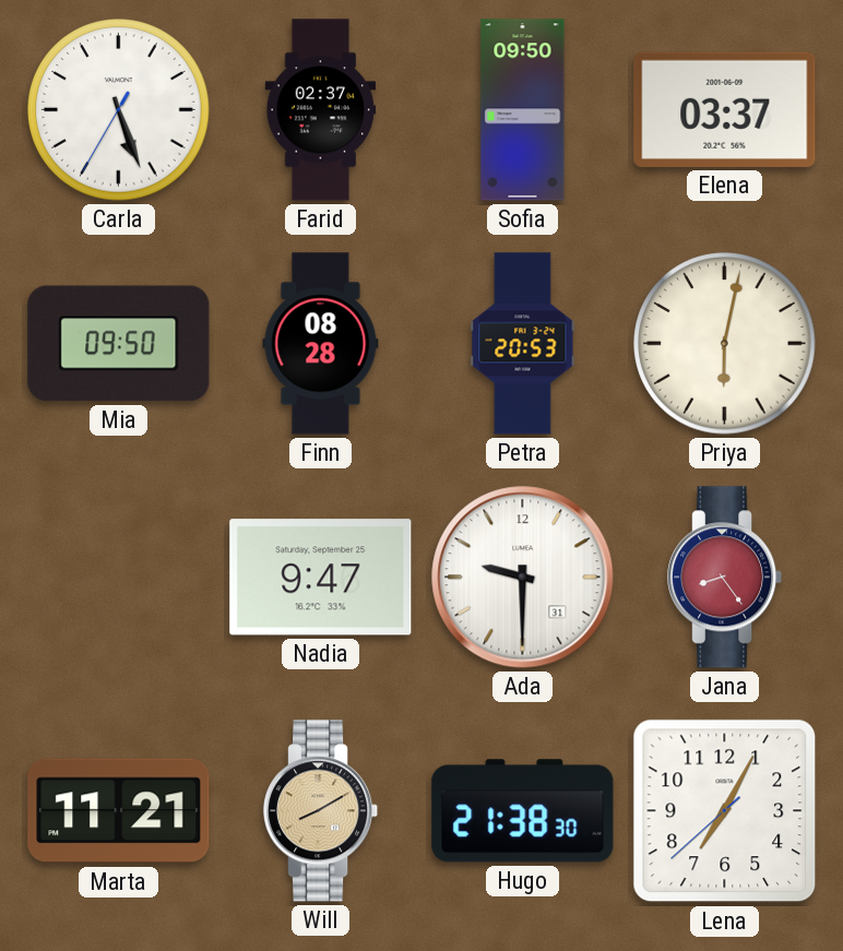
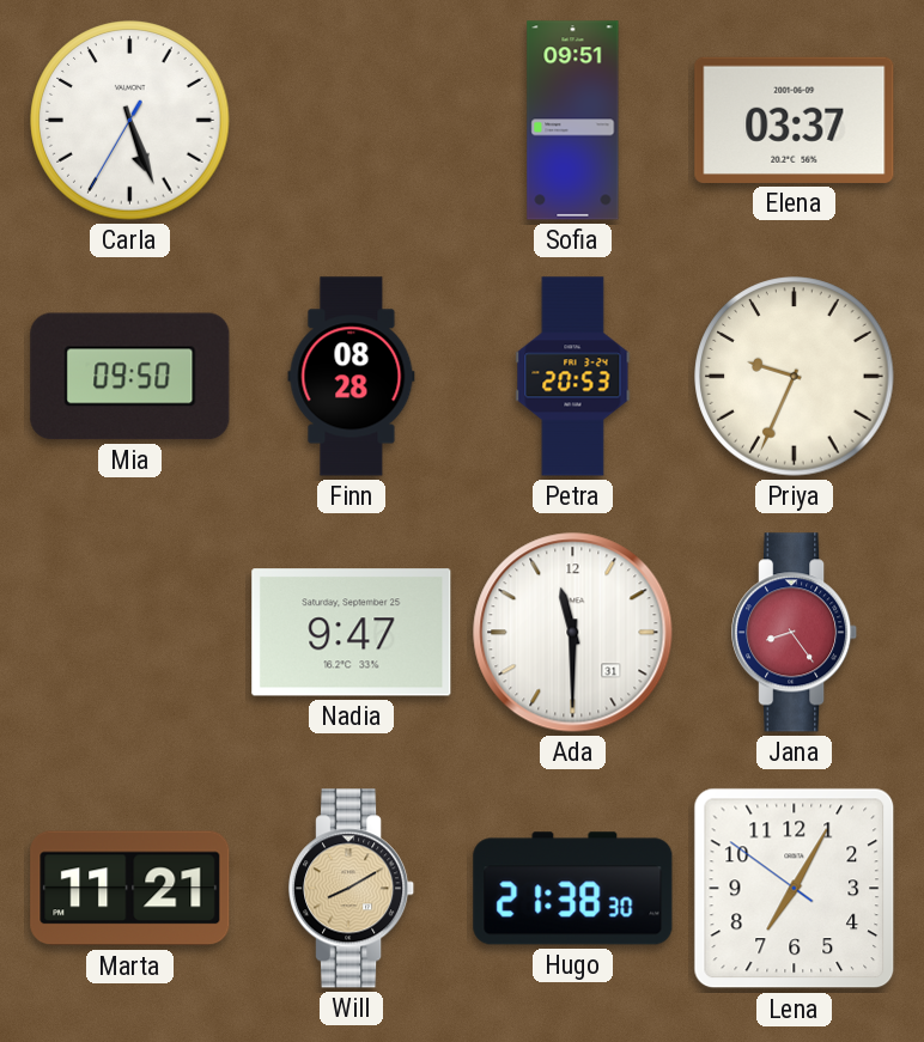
Farid: 02:37 -> none (321, 110)
Sofia: 09:50 -> 09:51 (573, 121)
Priya: 6:02 -> 9:34 (795, 377)
Ada: 9:30 -> 11:30 (573, 633)
Lena: 7:04:38 -> 7:04:51 (795, 889)
